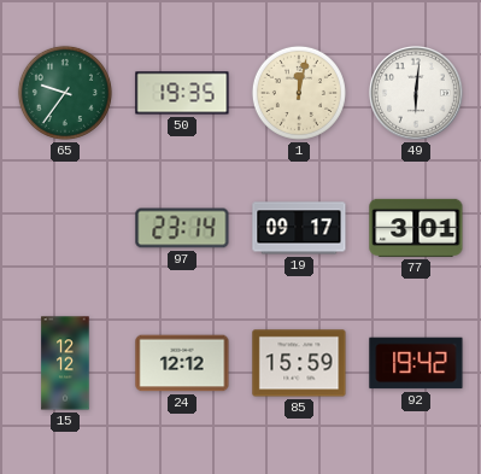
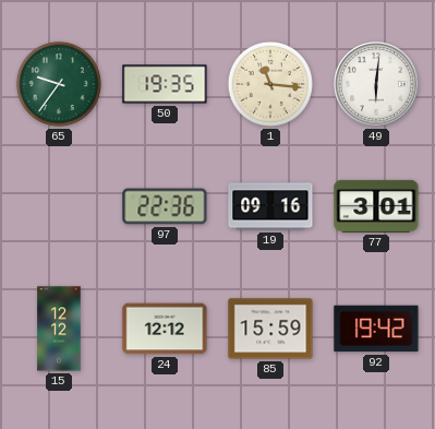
1: 12:02 -> 11:16 (270, 84)
97: 23:14 -> 22:36 (165, 206)
19: 09:17 -> 09:16 (270, 206)
